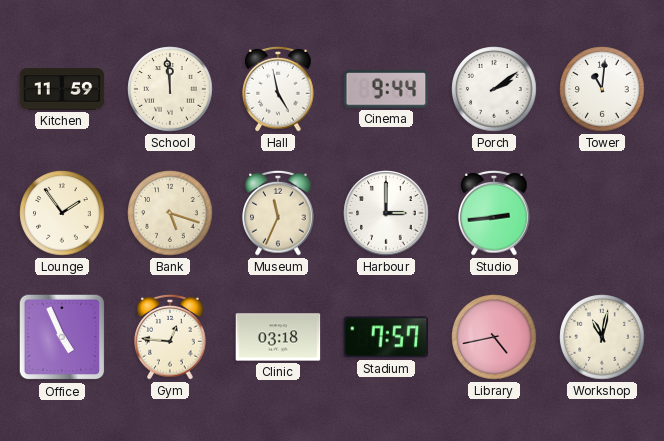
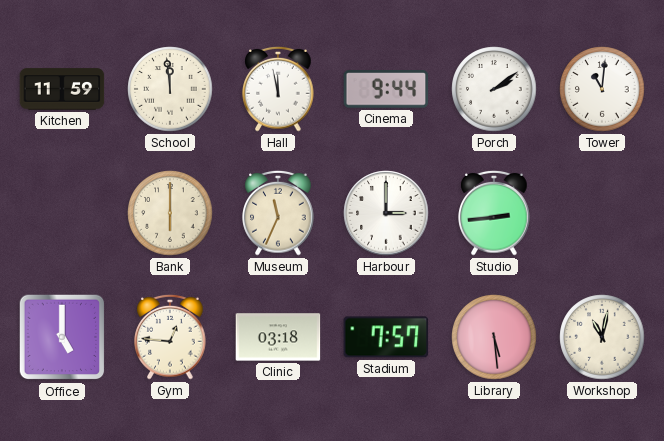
Hall: 4:58 -> 11:58 (278, 89)
Lounge: 1:54 -> none (62, 213)
Bank: 5:18 -> 6:00 (170, 213)
Office: 4:56 -> 5:00 (62, 337)
Library: 4:43 -> 5:29 (494, 337)
